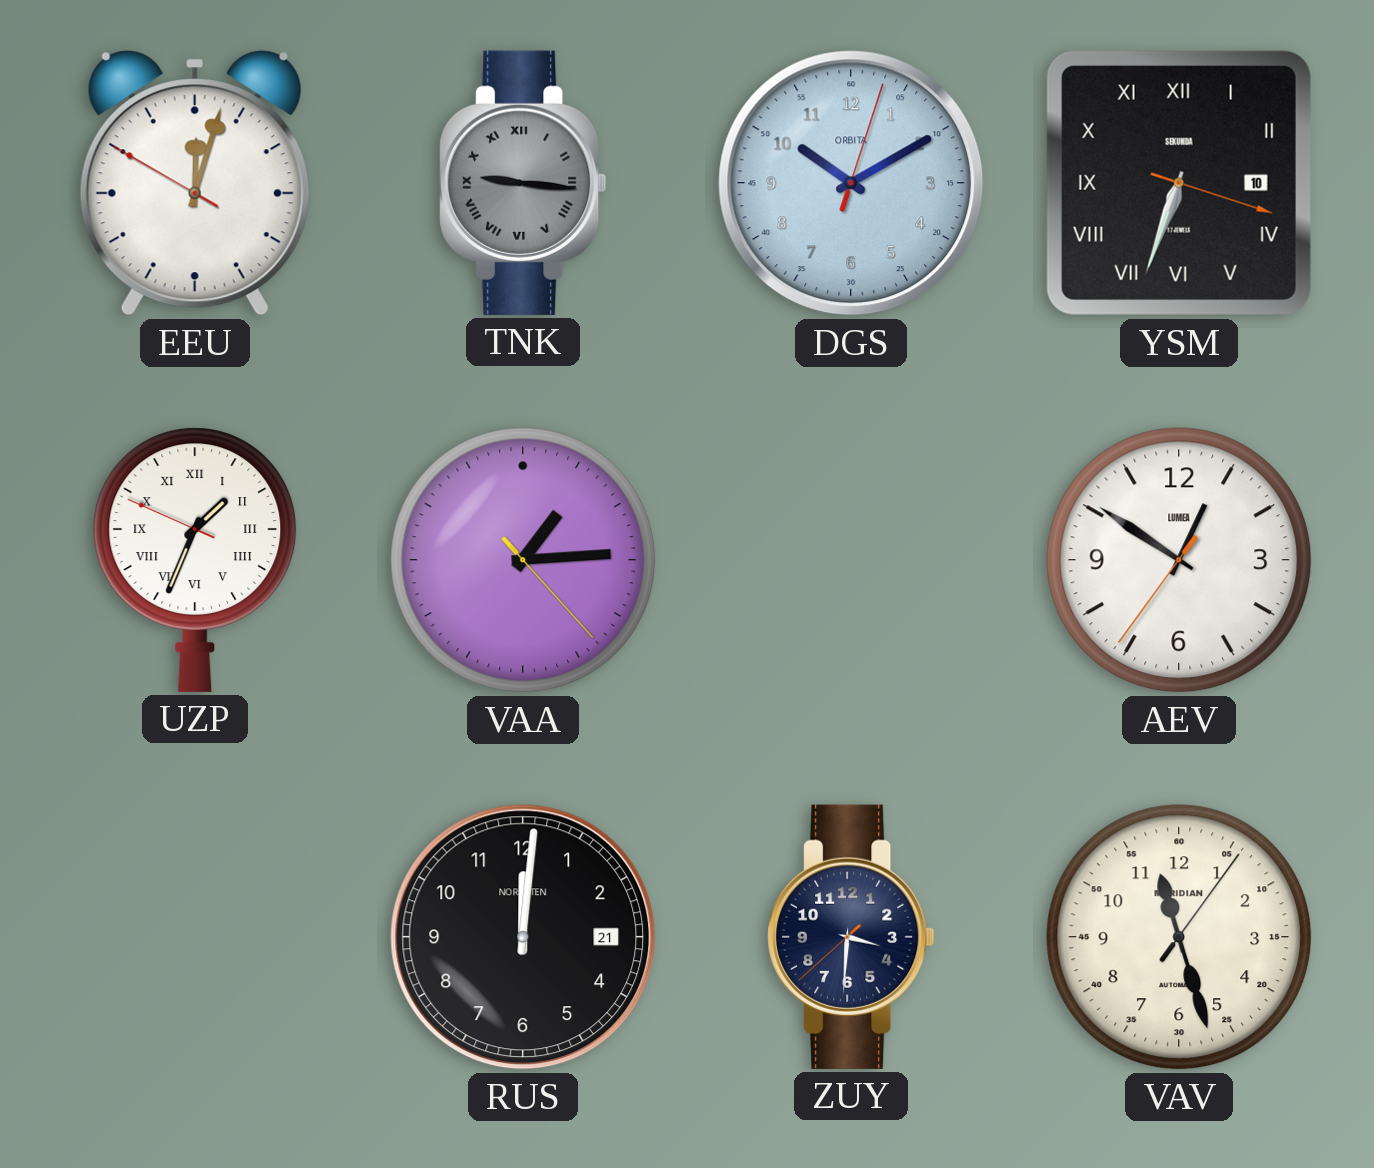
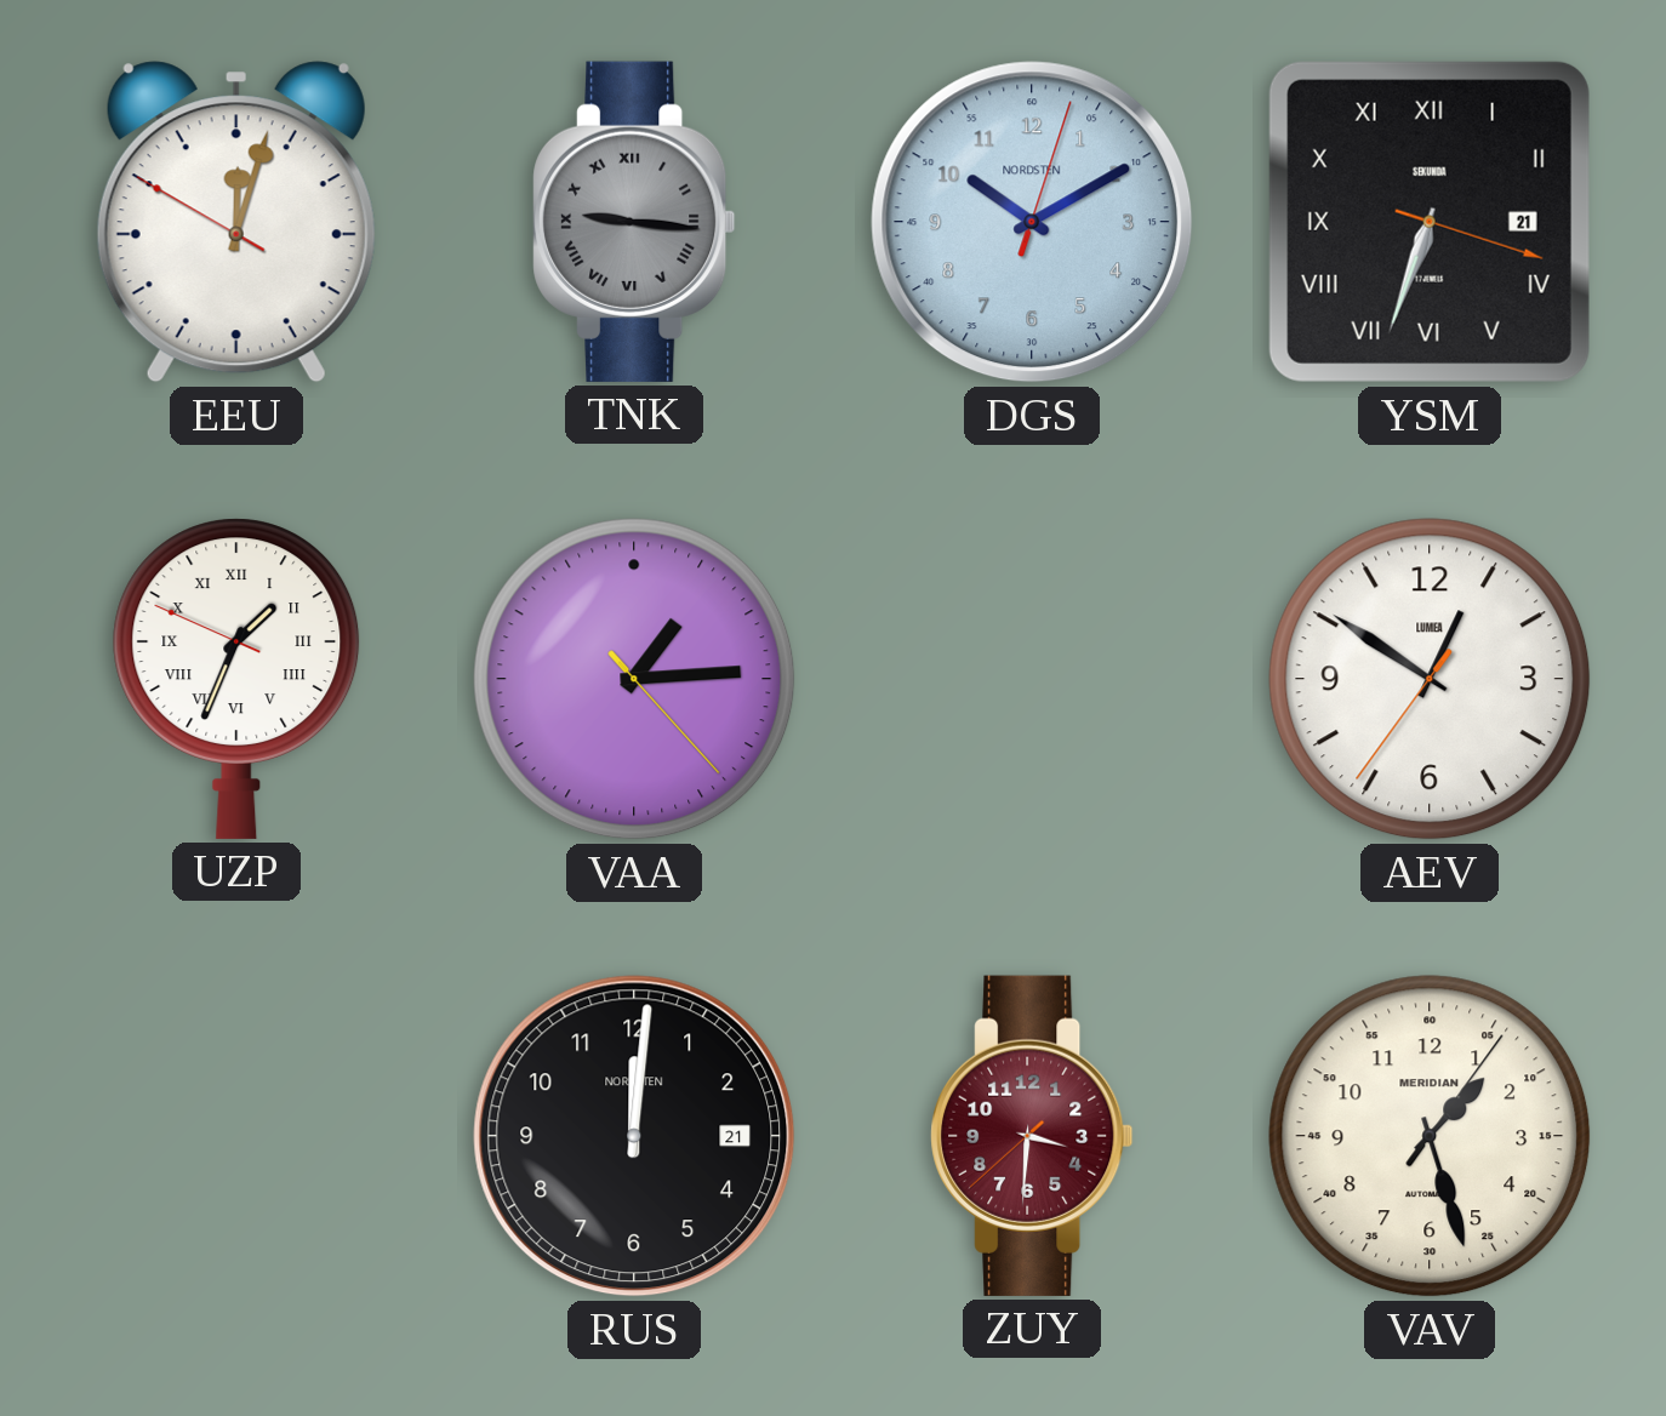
DGS brand: ORBITA -> NORDSTEN (1032, 222)
YSM date: 10 -> 21 (1430, 222)
ZUY dial: navy -> burgundy (1032, 1136)
VAV: 11:27 -> 1:27 (1430, 1136)
